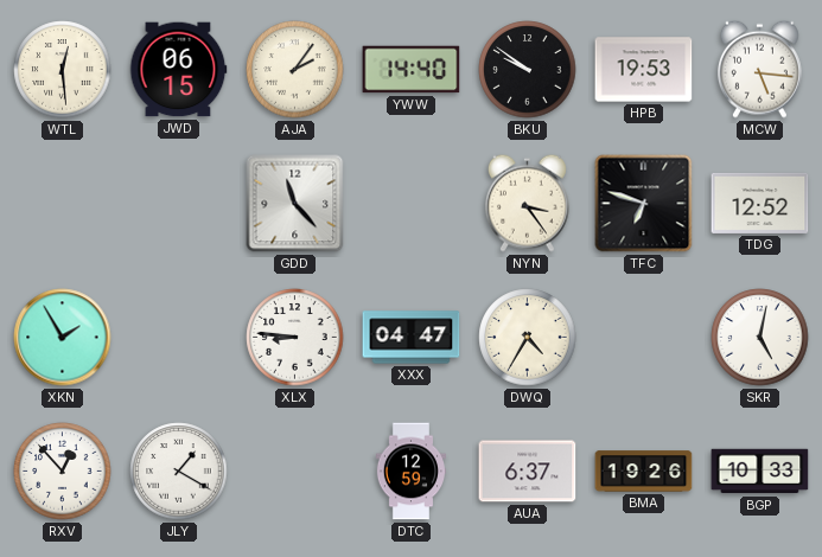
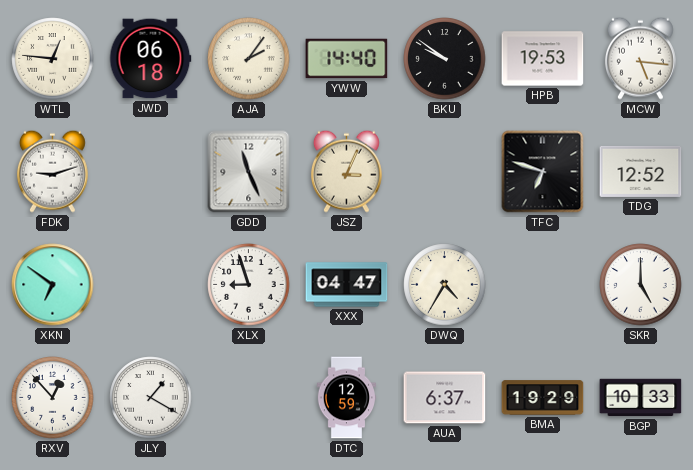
WTL: 12:29 -> 12:46 (53, 59)
JWD: 06:15 -> 06:18 (150, 59)
FDK: none -> 9:12 (52, 171)
GDD: 11:23 -> 11:26 (249, 172)
JSZ: none -> 3:04 (346, 171)
NYN: 3:24 -> none (527, 203)
XKN: 1:55 -> 6:51 (53, 285)
XLX: 8:46 -> 8:57 (249, 285)
SKR: 5:02 -> 5:00 (641, 285)
BMA: 19:26 -> 19:29 (543, 398)
